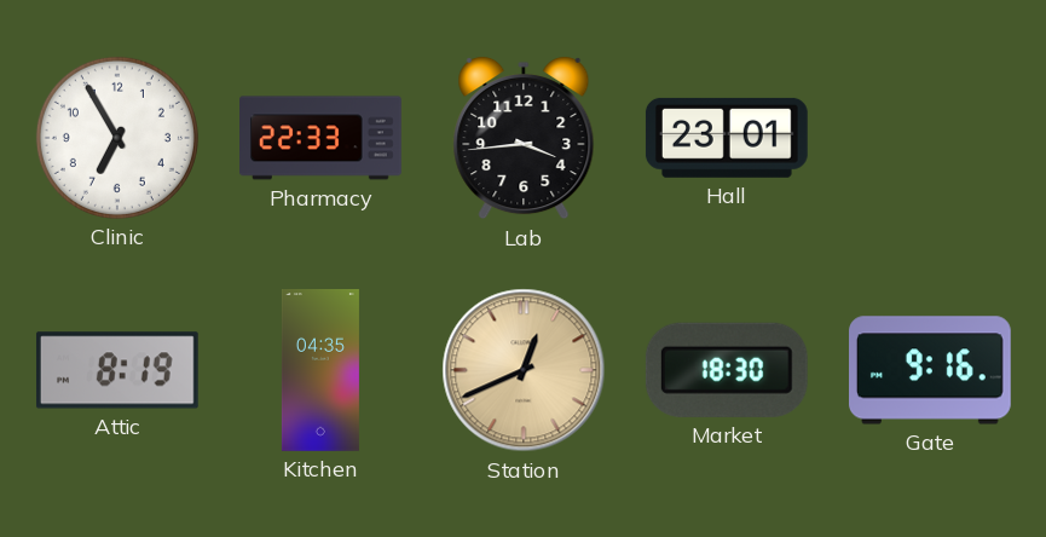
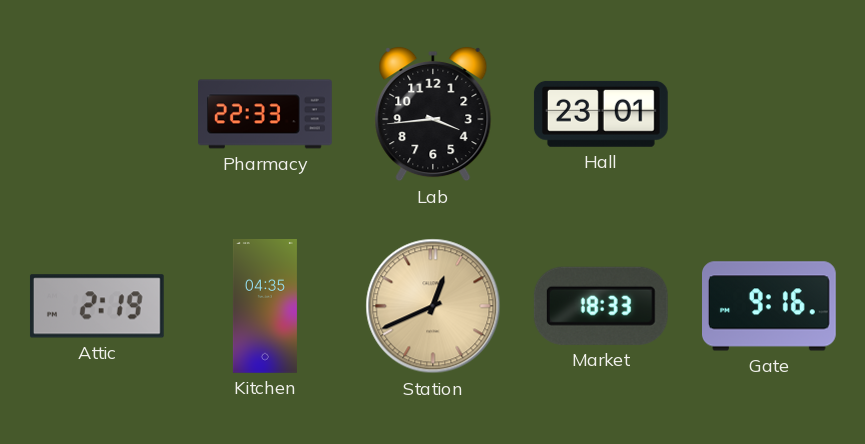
Clinic: 6:55 -> none (117, 138)
Attic: 8:19 -> 2:19 (97, 306)
Market: 18:30 -> 18:33 (601, 306)
